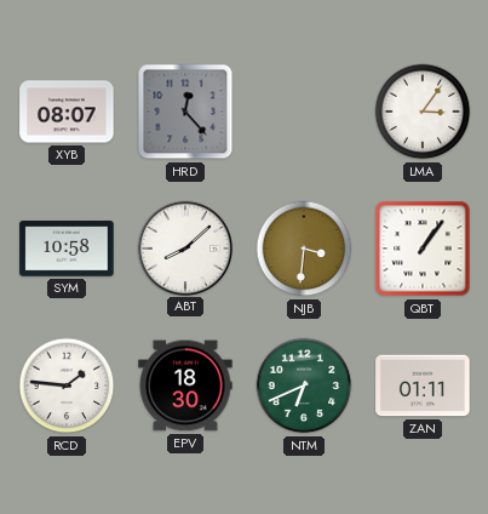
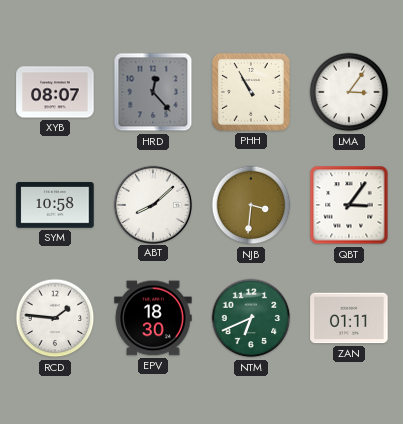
PHH: none -> 10:55 (251, 92)
QBT: 1:06 -> 3:06 (349, 205)
